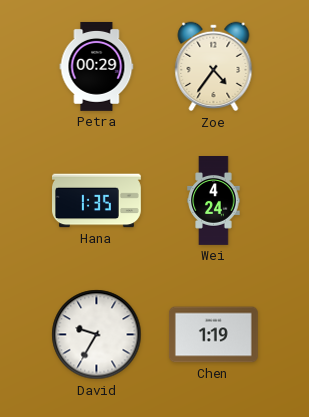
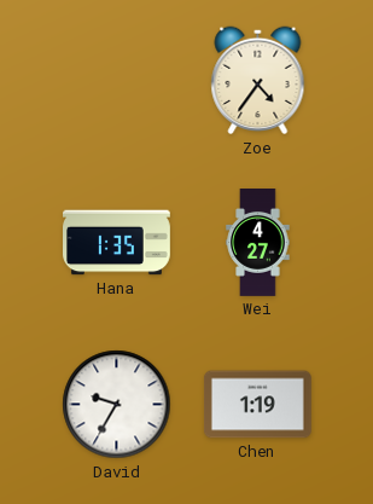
Petra: 00:29 -> none (97, 66)
Wei: 4:24 -> 4:27 (258, 243)
